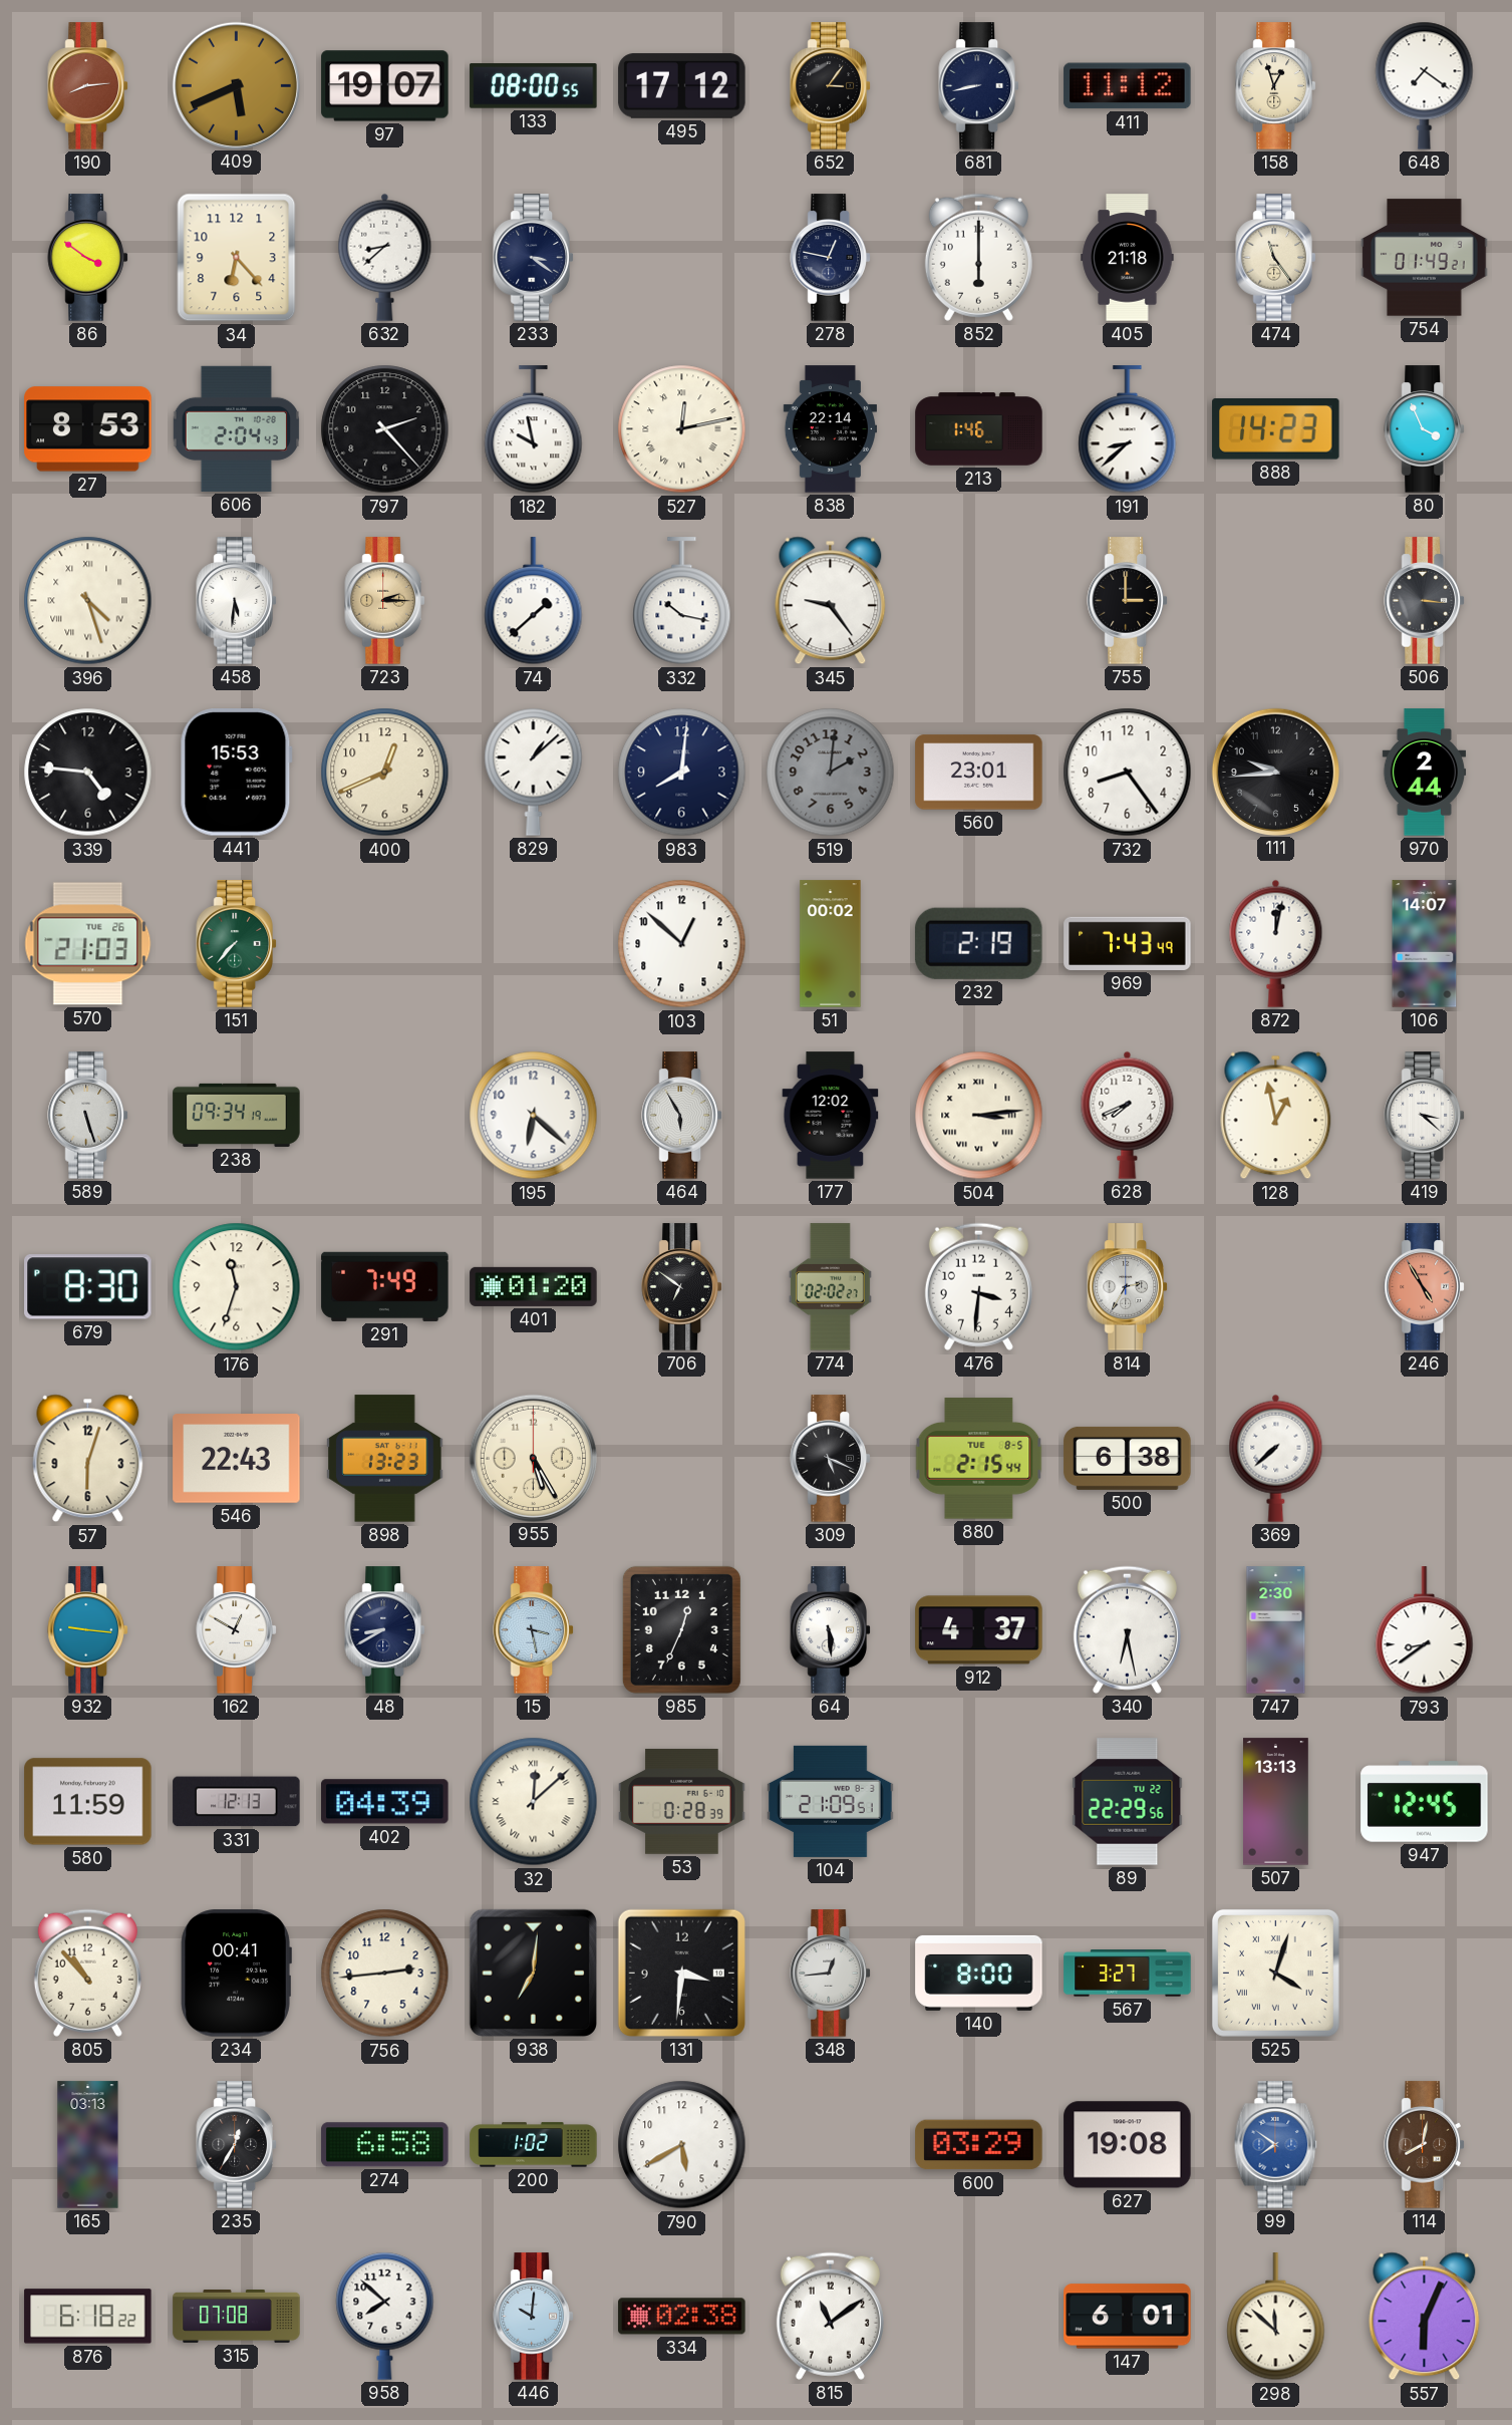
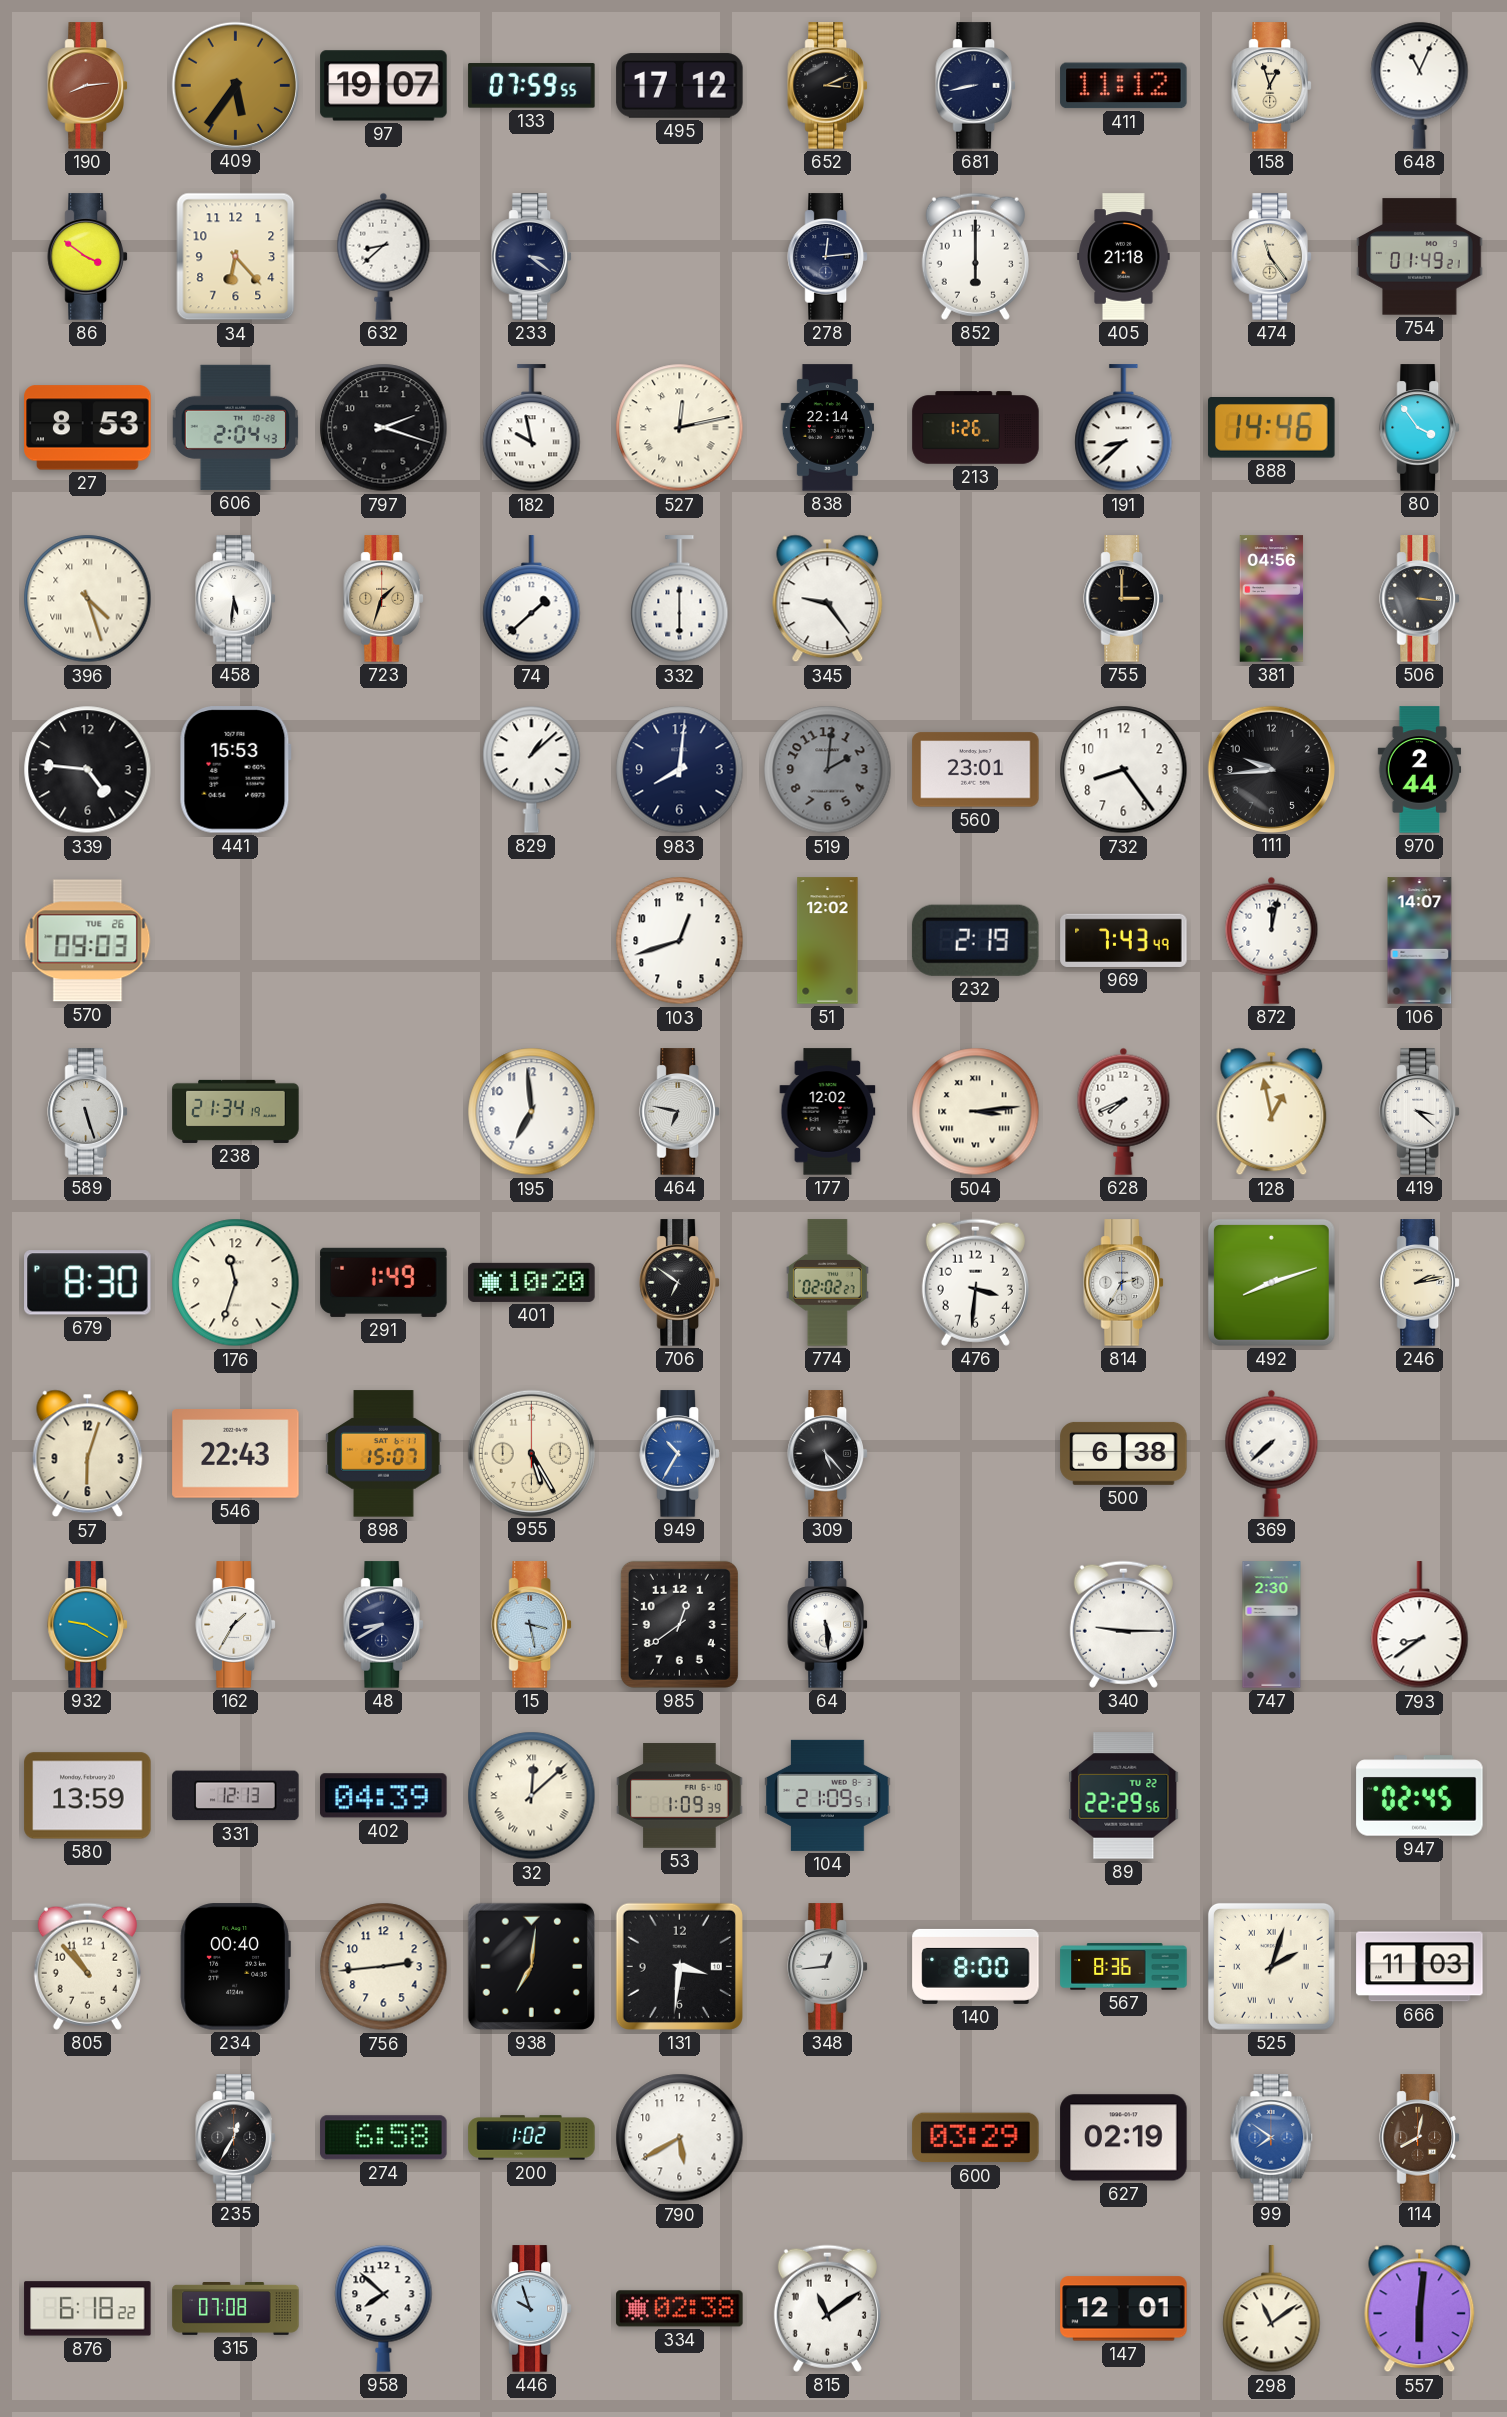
409: 5:41 -> 5:36 (235, 85)
133: 08:00 -> 07:59 (532, 86)
652: 3:06 -> 3:11 (827, 86)
648: 7:21 -> 11:04 (1420, 85)
278: 12:47 -> 12:14 (827, 257)
797: 2:23 -> 2:18 (384, 428)
213: 1:46 -> 1:26 (976, 428)
888: 14:23 -> 14:46 (1272, 428)
80: 3:56 -> 3:54 (1419, 428)
723: 2:15 -> 1:33 (383, 599)
332: 10:17 -> 6:00 (680, 599)
381: none -> 04:56 (1272, 599)
400: 12:41 -> none (385, 773)
570: 21:03 -> 09:03 (88, 941)
151: 7:37 -> none (236, 944)
103: 12:52 -> 12:42 (680, 941)
51: 00:02 -> 12:02 (828, 941)
238: 09:34 -> 21:34 (236, 1111)
195: 6:22 -> 6:59 (532, 1112)
464: 5:55 -> 6:47 (679, 1112)
291: 7:49 -> 1:49 (384, 1282)
401: 01:20 -> 10:20 (532, 1282)
492: none -> 8:12 (1271, 1282)
246: 4:55 -> 2:13 (1419, 1283)
246 dial: salmon -> cream (1419, 1283)
898: 13:23 -> 15:07 (384, 1454)
949: none -> 10:35 (679, 1454)
309: 5:19 -> 5:23 (827, 1454)
880: 2:15 -> none (979, 1459)
932: 9:16 -> 9:20 (87, 1625)
162: 12:50 -> 1:35 (235, 1625)
985: 12:34 -> 12:39 (679, 1624)
912: 4:37 -> none (979, 1630)
340: 6:28 -> 9:15 (1123, 1624)
580: 11:59 -> 13:59 (88, 1796)
53: 0:28 -> 1:09 (680, 1796)
507: 13:13 -> none (1276, 1802)
947: 12:45 -> 02:45 (1420, 1796)
234: 00:41 -> 00:40 (235, 1967)
567: 3:27 -> 8:36 (1124, 1967)
525: 4:03 -> 2:03 (1271, 1966)
666: none -> 11:03 (1420, 1967)
165: 03:13 -> none (88, 2145)
627: 19:08 -> 02:19 (1124, 2138)
446: 10:01 -> 9:57 (531, 2309)
147: 6:01 -> 12:01 (1124, 2309)
298: 11:52 -> 11:09 (1272, 2309)
557: 6:04 -> 6:01 (1420, 2309)
